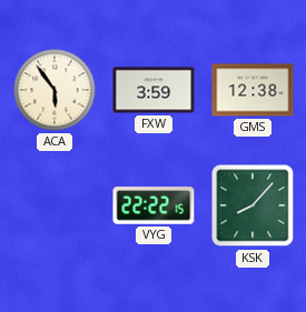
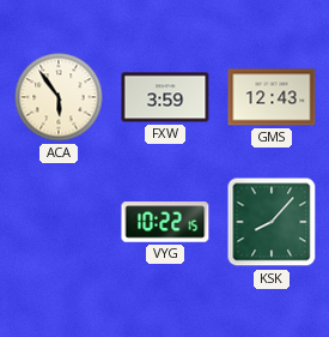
GMS: 12:38 -> 12:43 (272, 97)
VYG: 22:22 -> 10:22 (165, 222)
